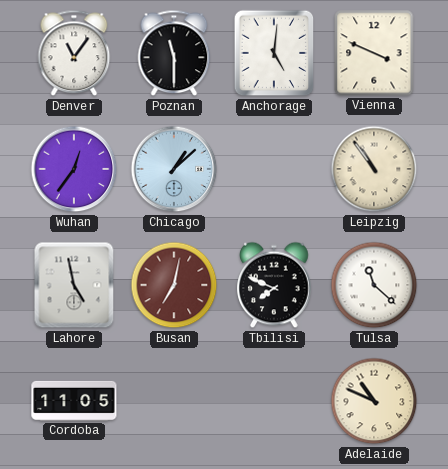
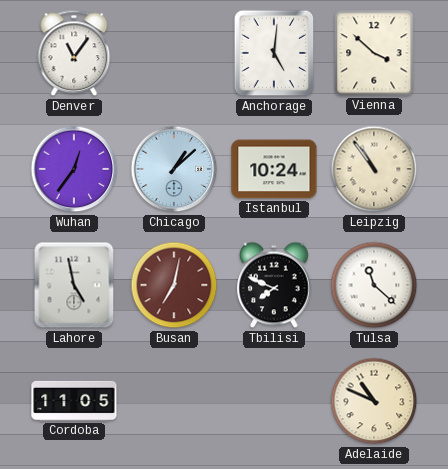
Poznan: 11:30 -> none (174, 53)
Vienna: 3:49 -> 3:52 (374, 53)
Istanbul: none -> 10:24 (274, 169)
